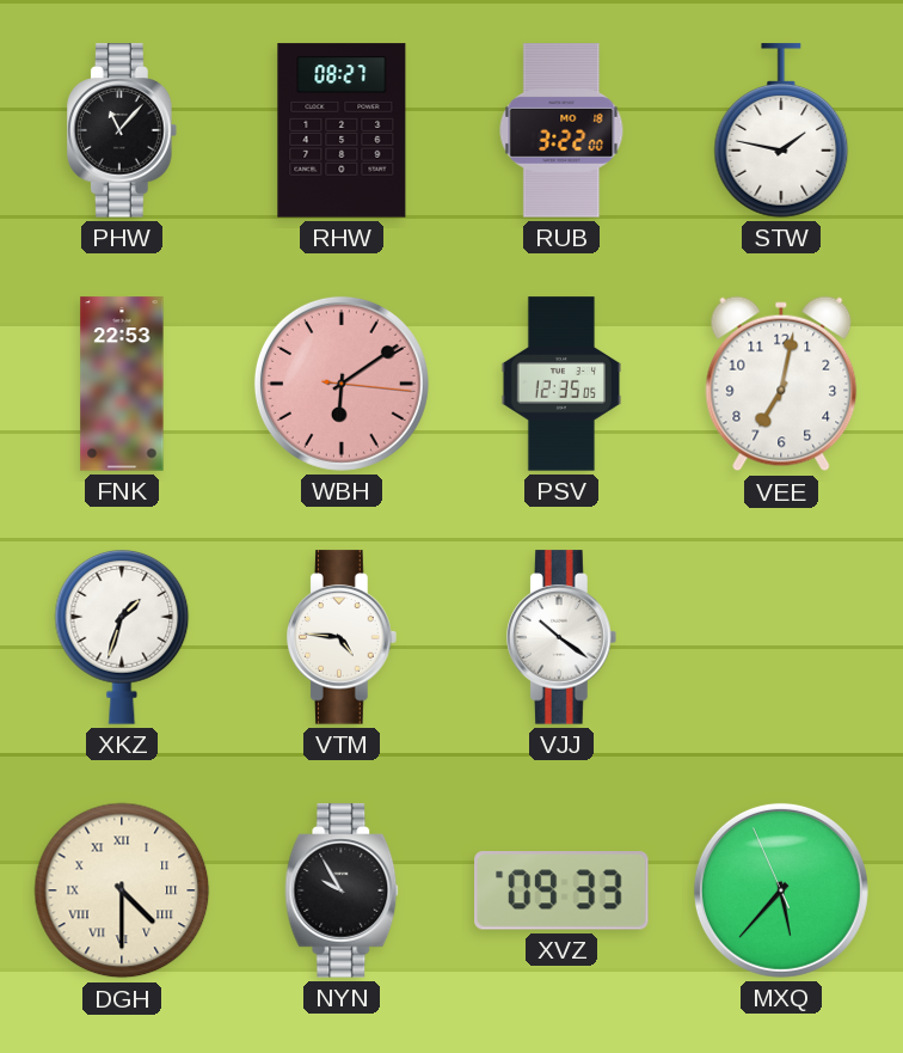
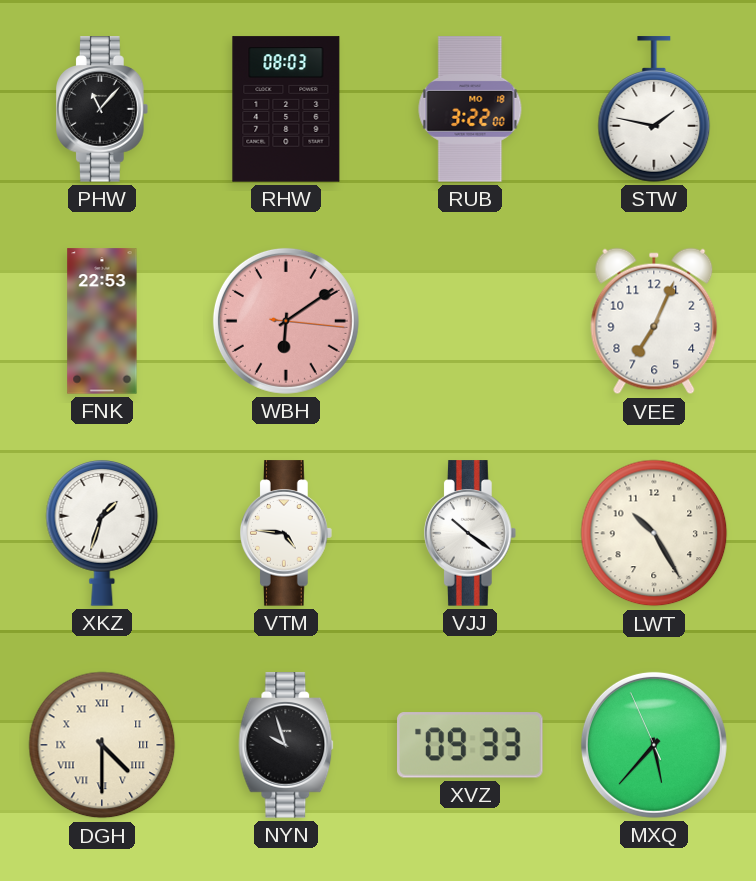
RHW: 08:27 -> 08:03 (286, 109)
PSV: 12:35 -> none (560, 384)
VEE: 7:02 -> 7:04 (654, 321)
LWT: none -> 10:25 (654, 533)
NYN: 9:55 -> 9:57 (286, 745)
